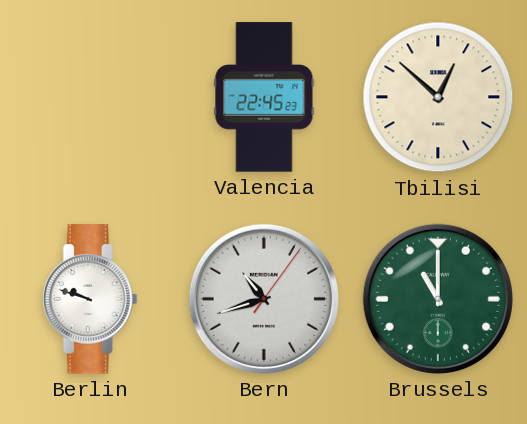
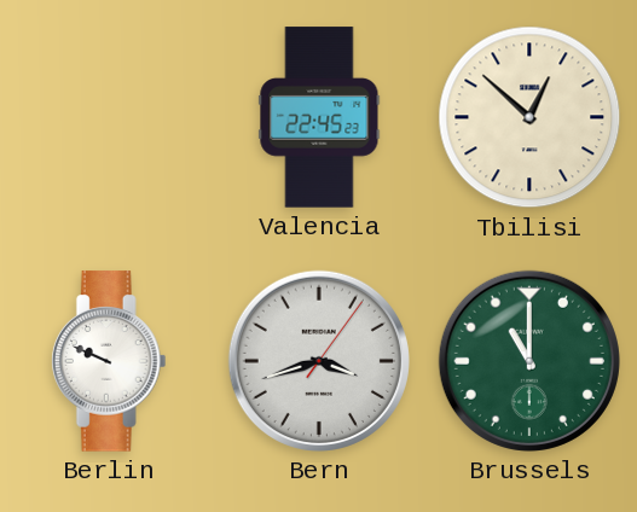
Berlin: 9:48 -> 9:49 (109, 361)
Bern: 10:42 -> 3:42 (319, 361)
